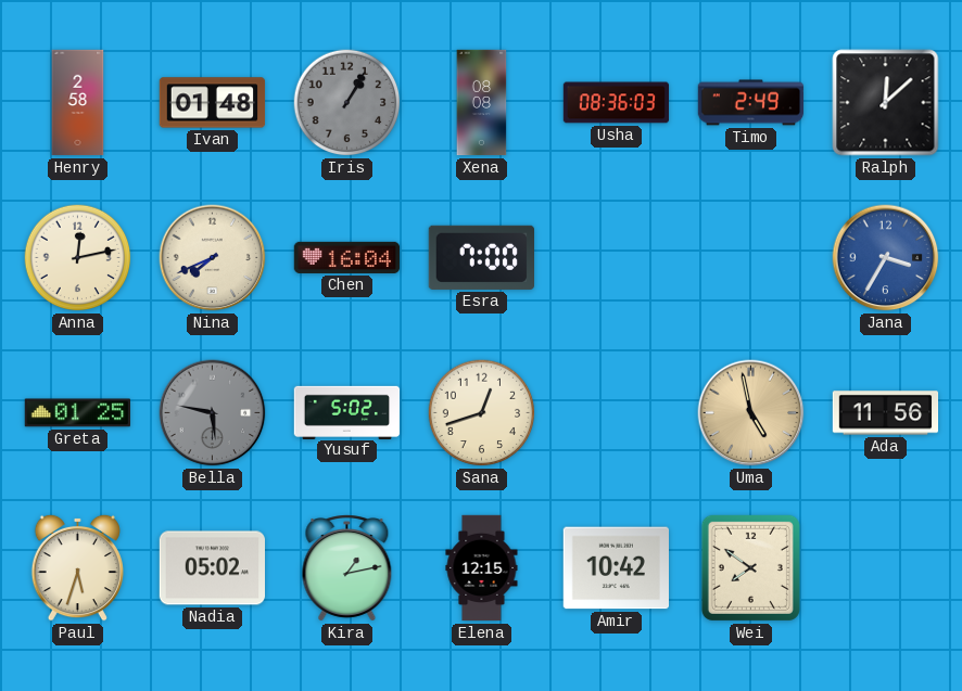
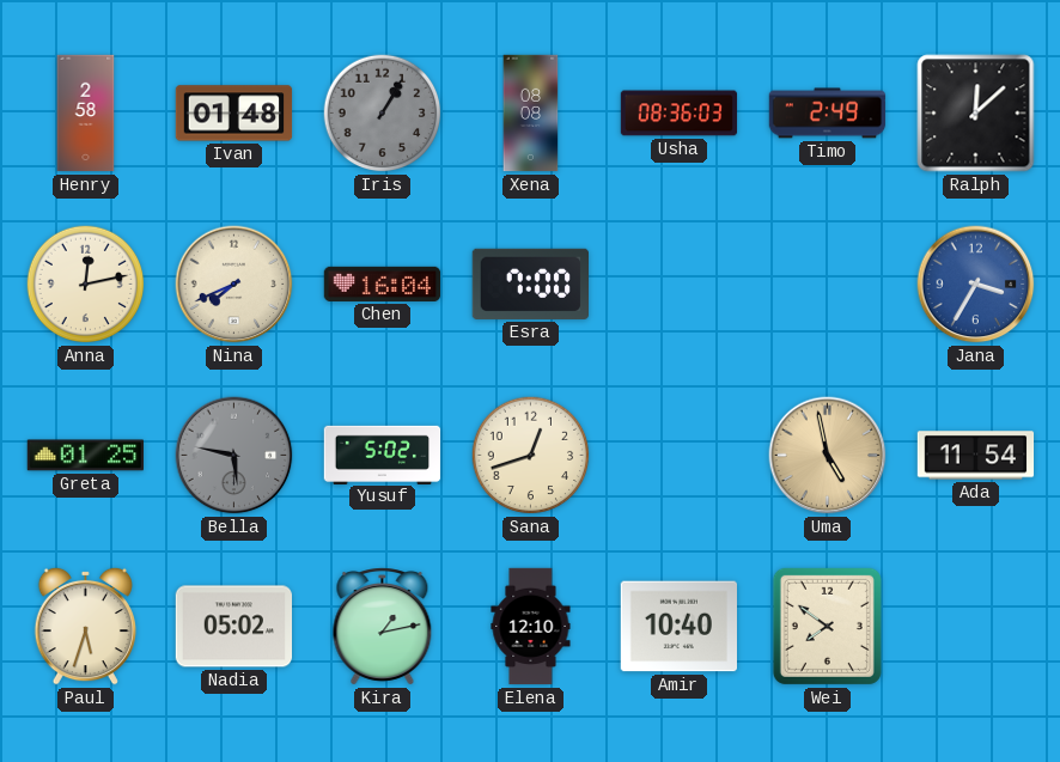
Ada: 11:56 -> 11:54 (976, 456)
Elena: 12:15 -> 12:10 (531, 627)
Amir: 10:42 -> 10:40 (678, 627)
